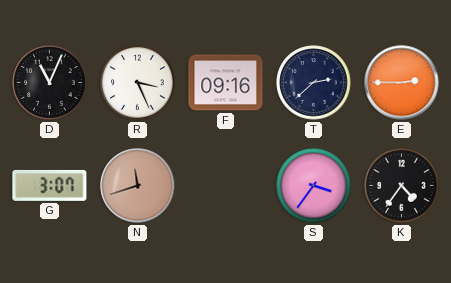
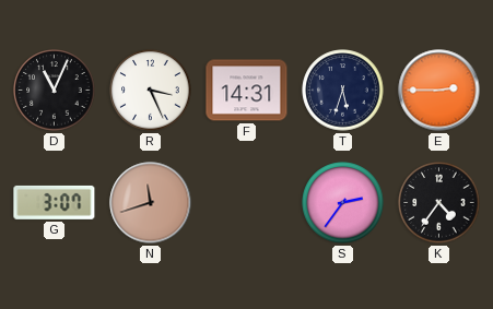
F: 09:16 -> 14:31 (247, 91)
T: 2:38 -> 5:33 (343, 91)
S: 3:36 -> 2:36 (343, 203)
